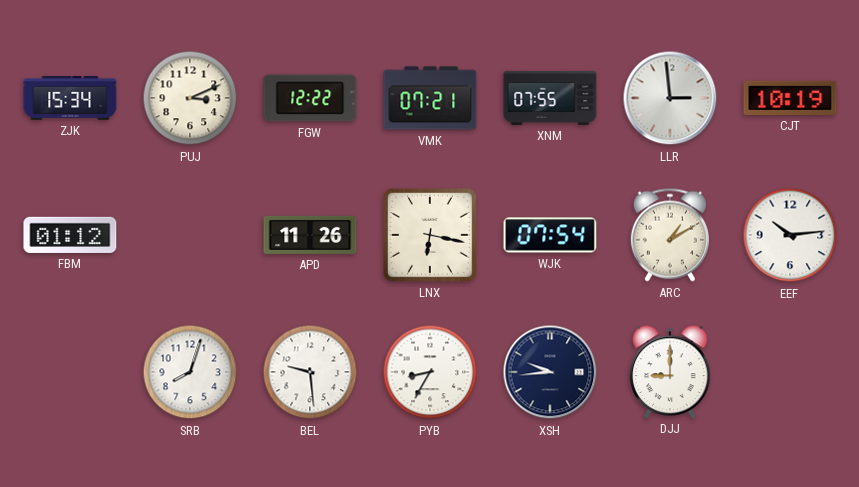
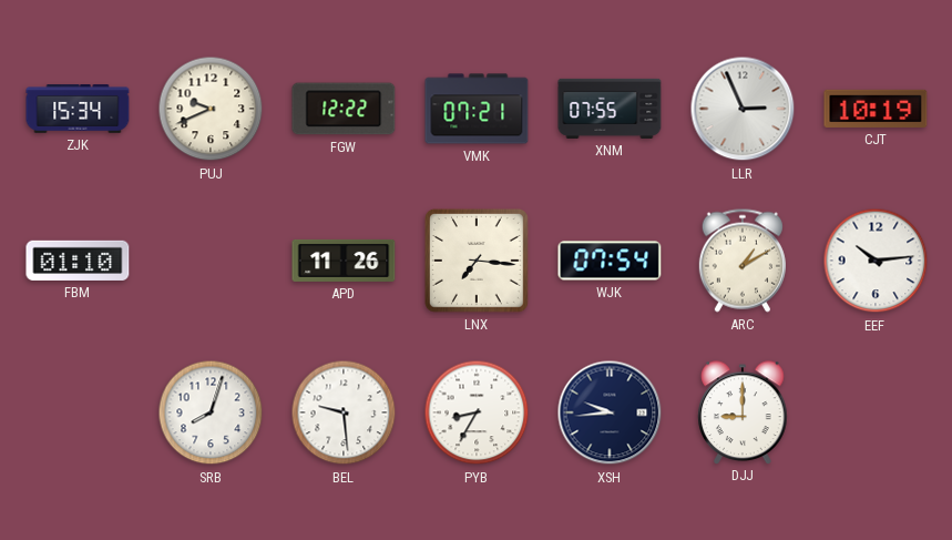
PUJ: 3:11 -> 9:41 (211, 109)
LLR: 2:59 -> 2:56 (743, 109)
FBM: 01:12 -> 01:10 (78, 261)
LNX: 6:17 -> 7:16 (477, 261)
